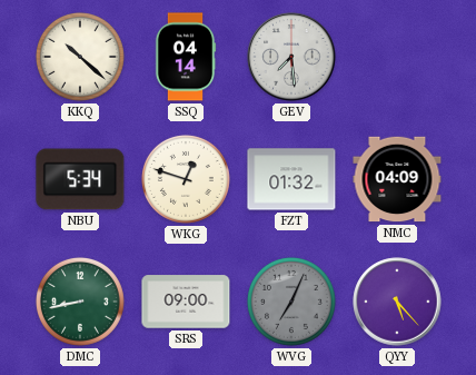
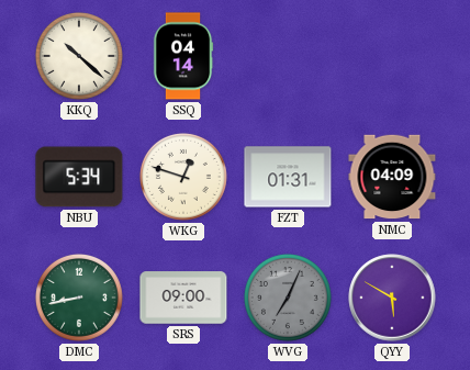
GEV: 7:29 -> none (291, 57)
FZT: 01:32 -> 01:31 (288, 177)
QYY: 5:23 -> 5:50 (392, 298)
